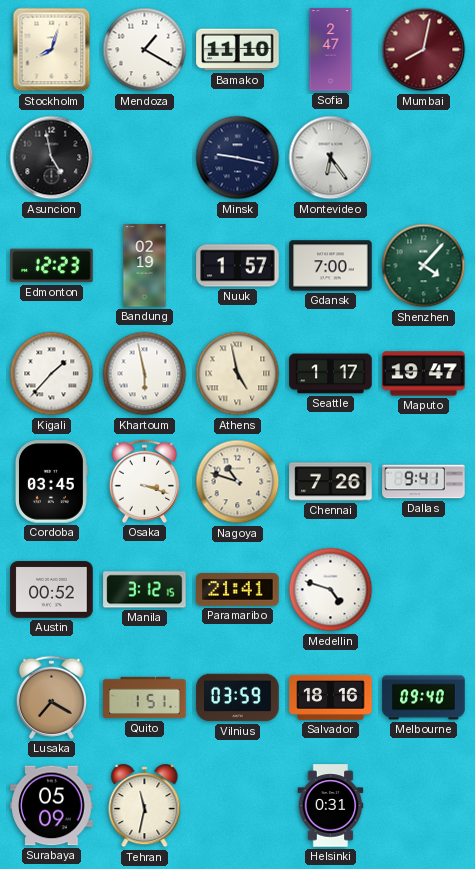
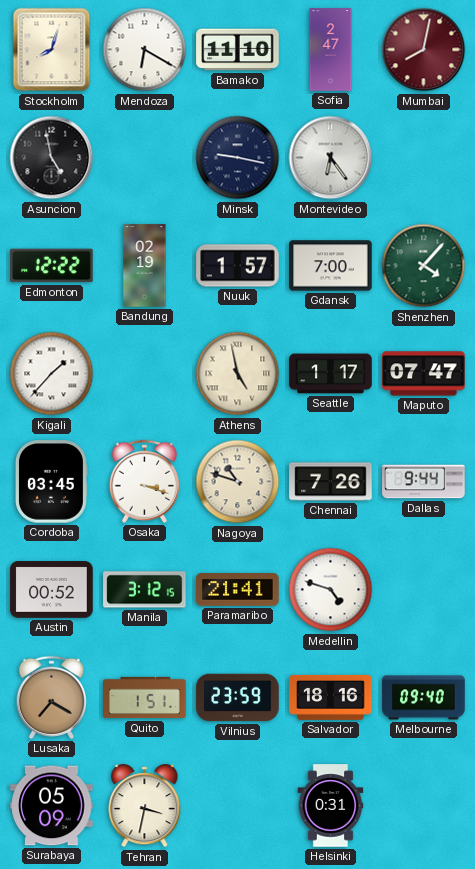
Mendoza: 1:20 -> 6:20 (145, 50)
Edmonton: 12:23 -> 12:22 (52, 266)
Khartoum: 5:58 -> none (145, 374)
Maputo: 19:47 -> 07:47 (424, 374)
Dallas: 9:41 -> 9:44 (424, 482)
Vilnius: 03:59 -> 23:59 (238, 698)
Tehran: 11:32 -> 3:32 (145, 806)
